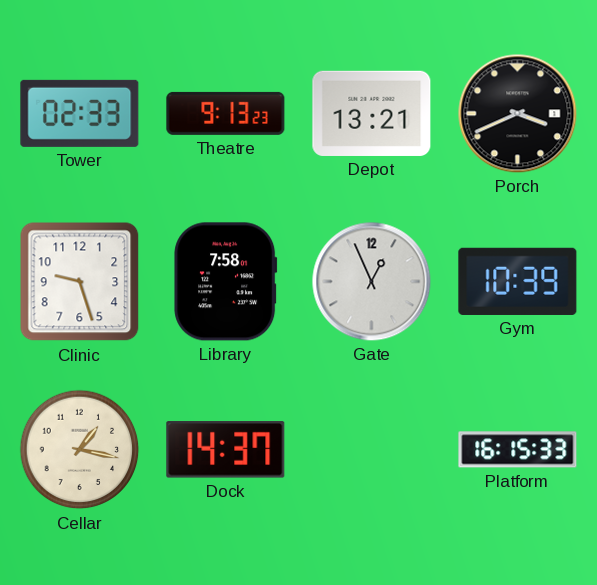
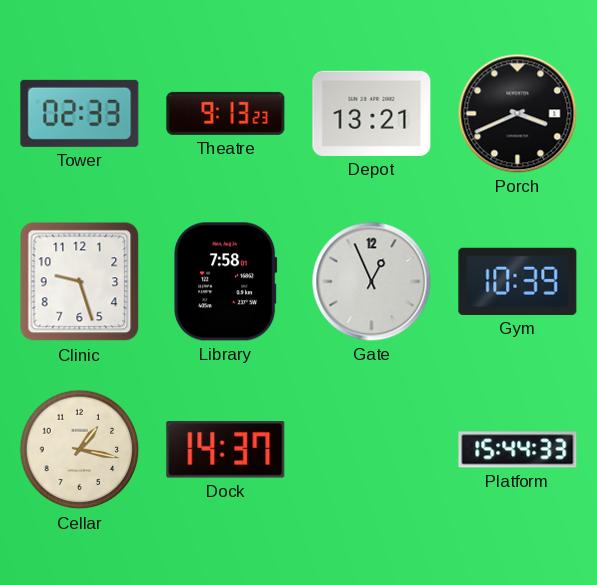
Platform: 16:15 -> 15:44 (518, 450)
